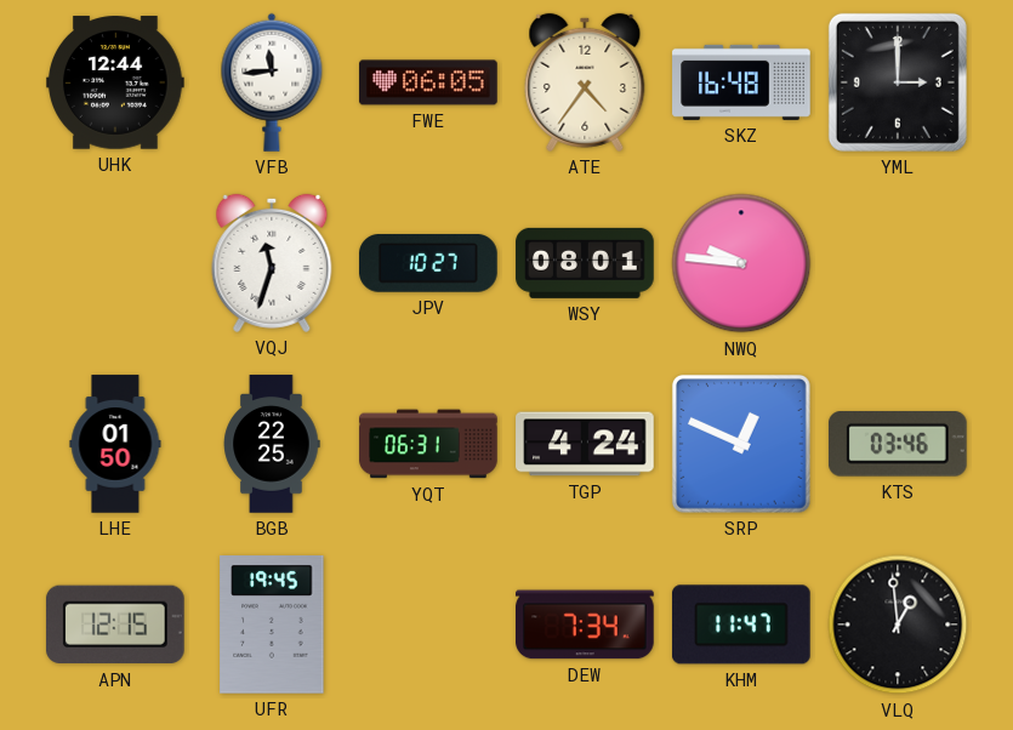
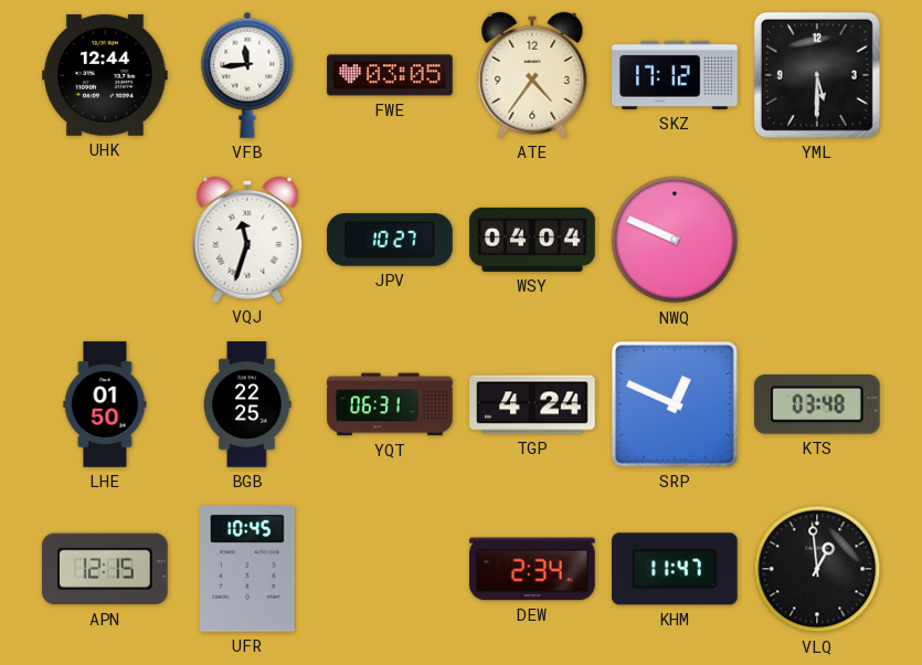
FWE: 06:05 -> 03:05 (390, 75)
SKZ: 16:48 -> 17:12 (675, 75)
YML: 3:00 -> 5:30 (817, 75)
WSY: 08:01 -> 04:04 (532, 240)
NWQ: 9:46 -> 9:49 (675, 240)
KTS: 03:46 -> 03:48 (817, 405)
UFR: 19:45 -> 10:45 (247, 570)
DEW: 7:34 -> 2:34 (533, 569)
